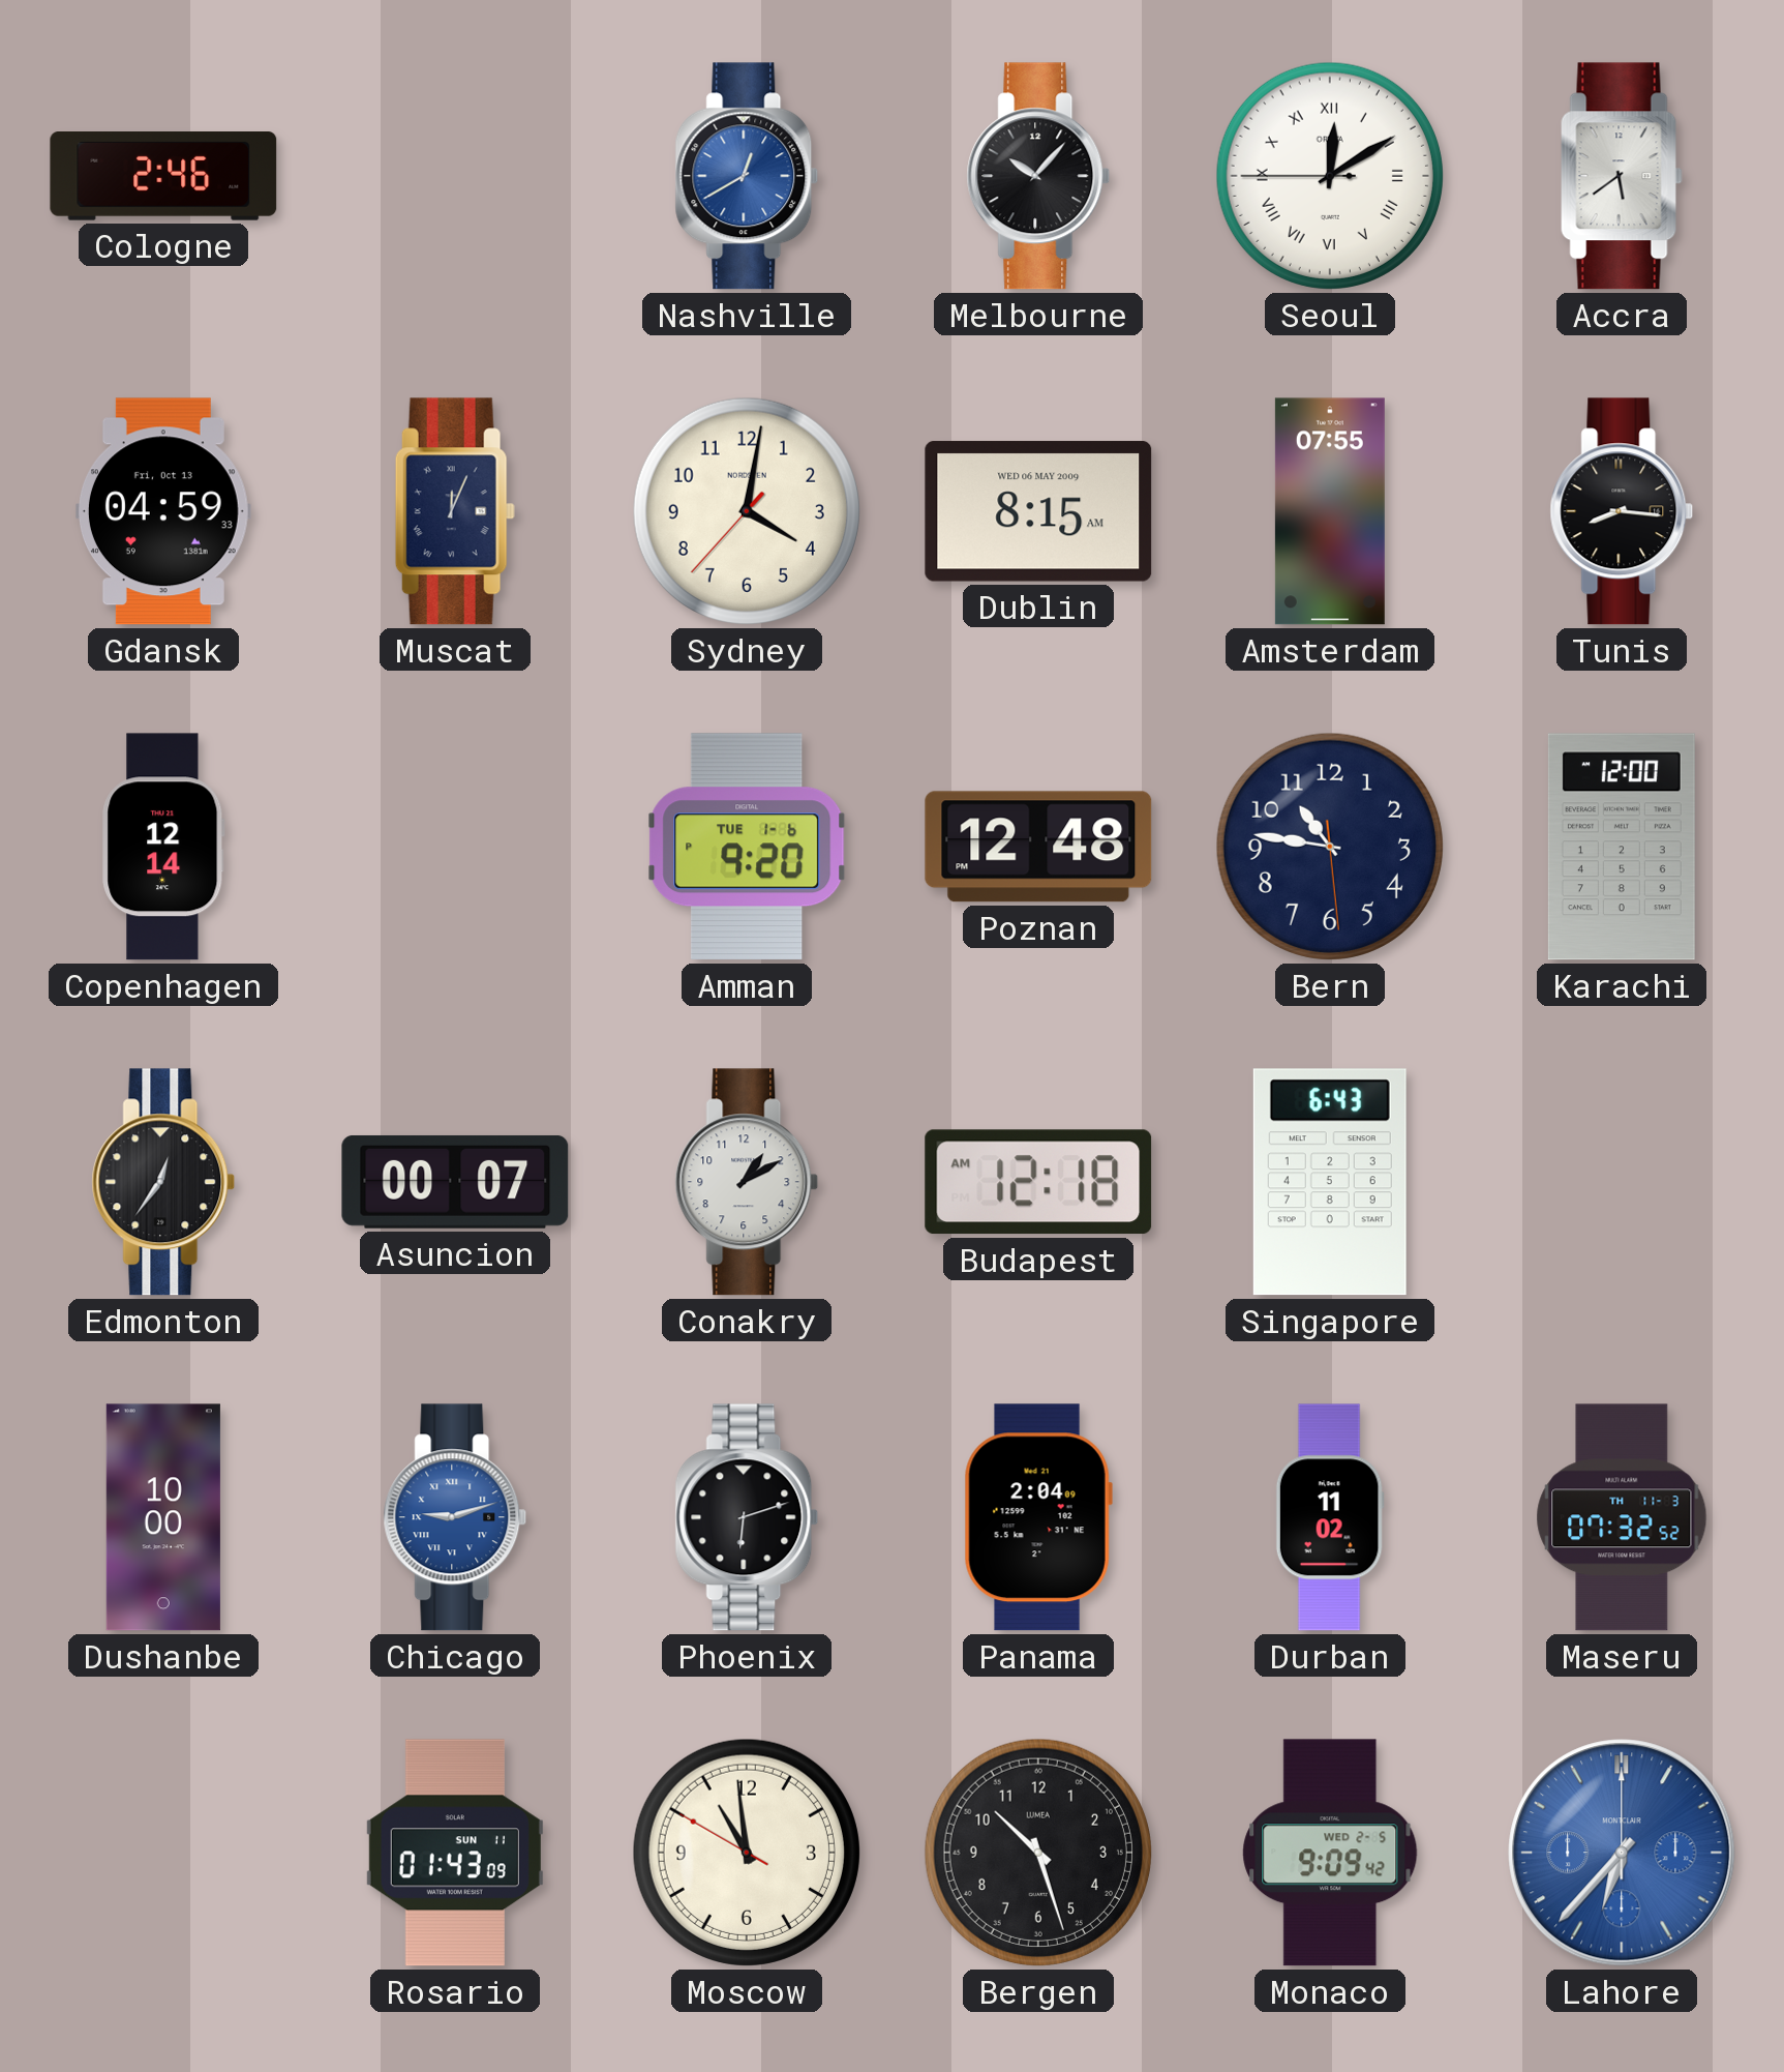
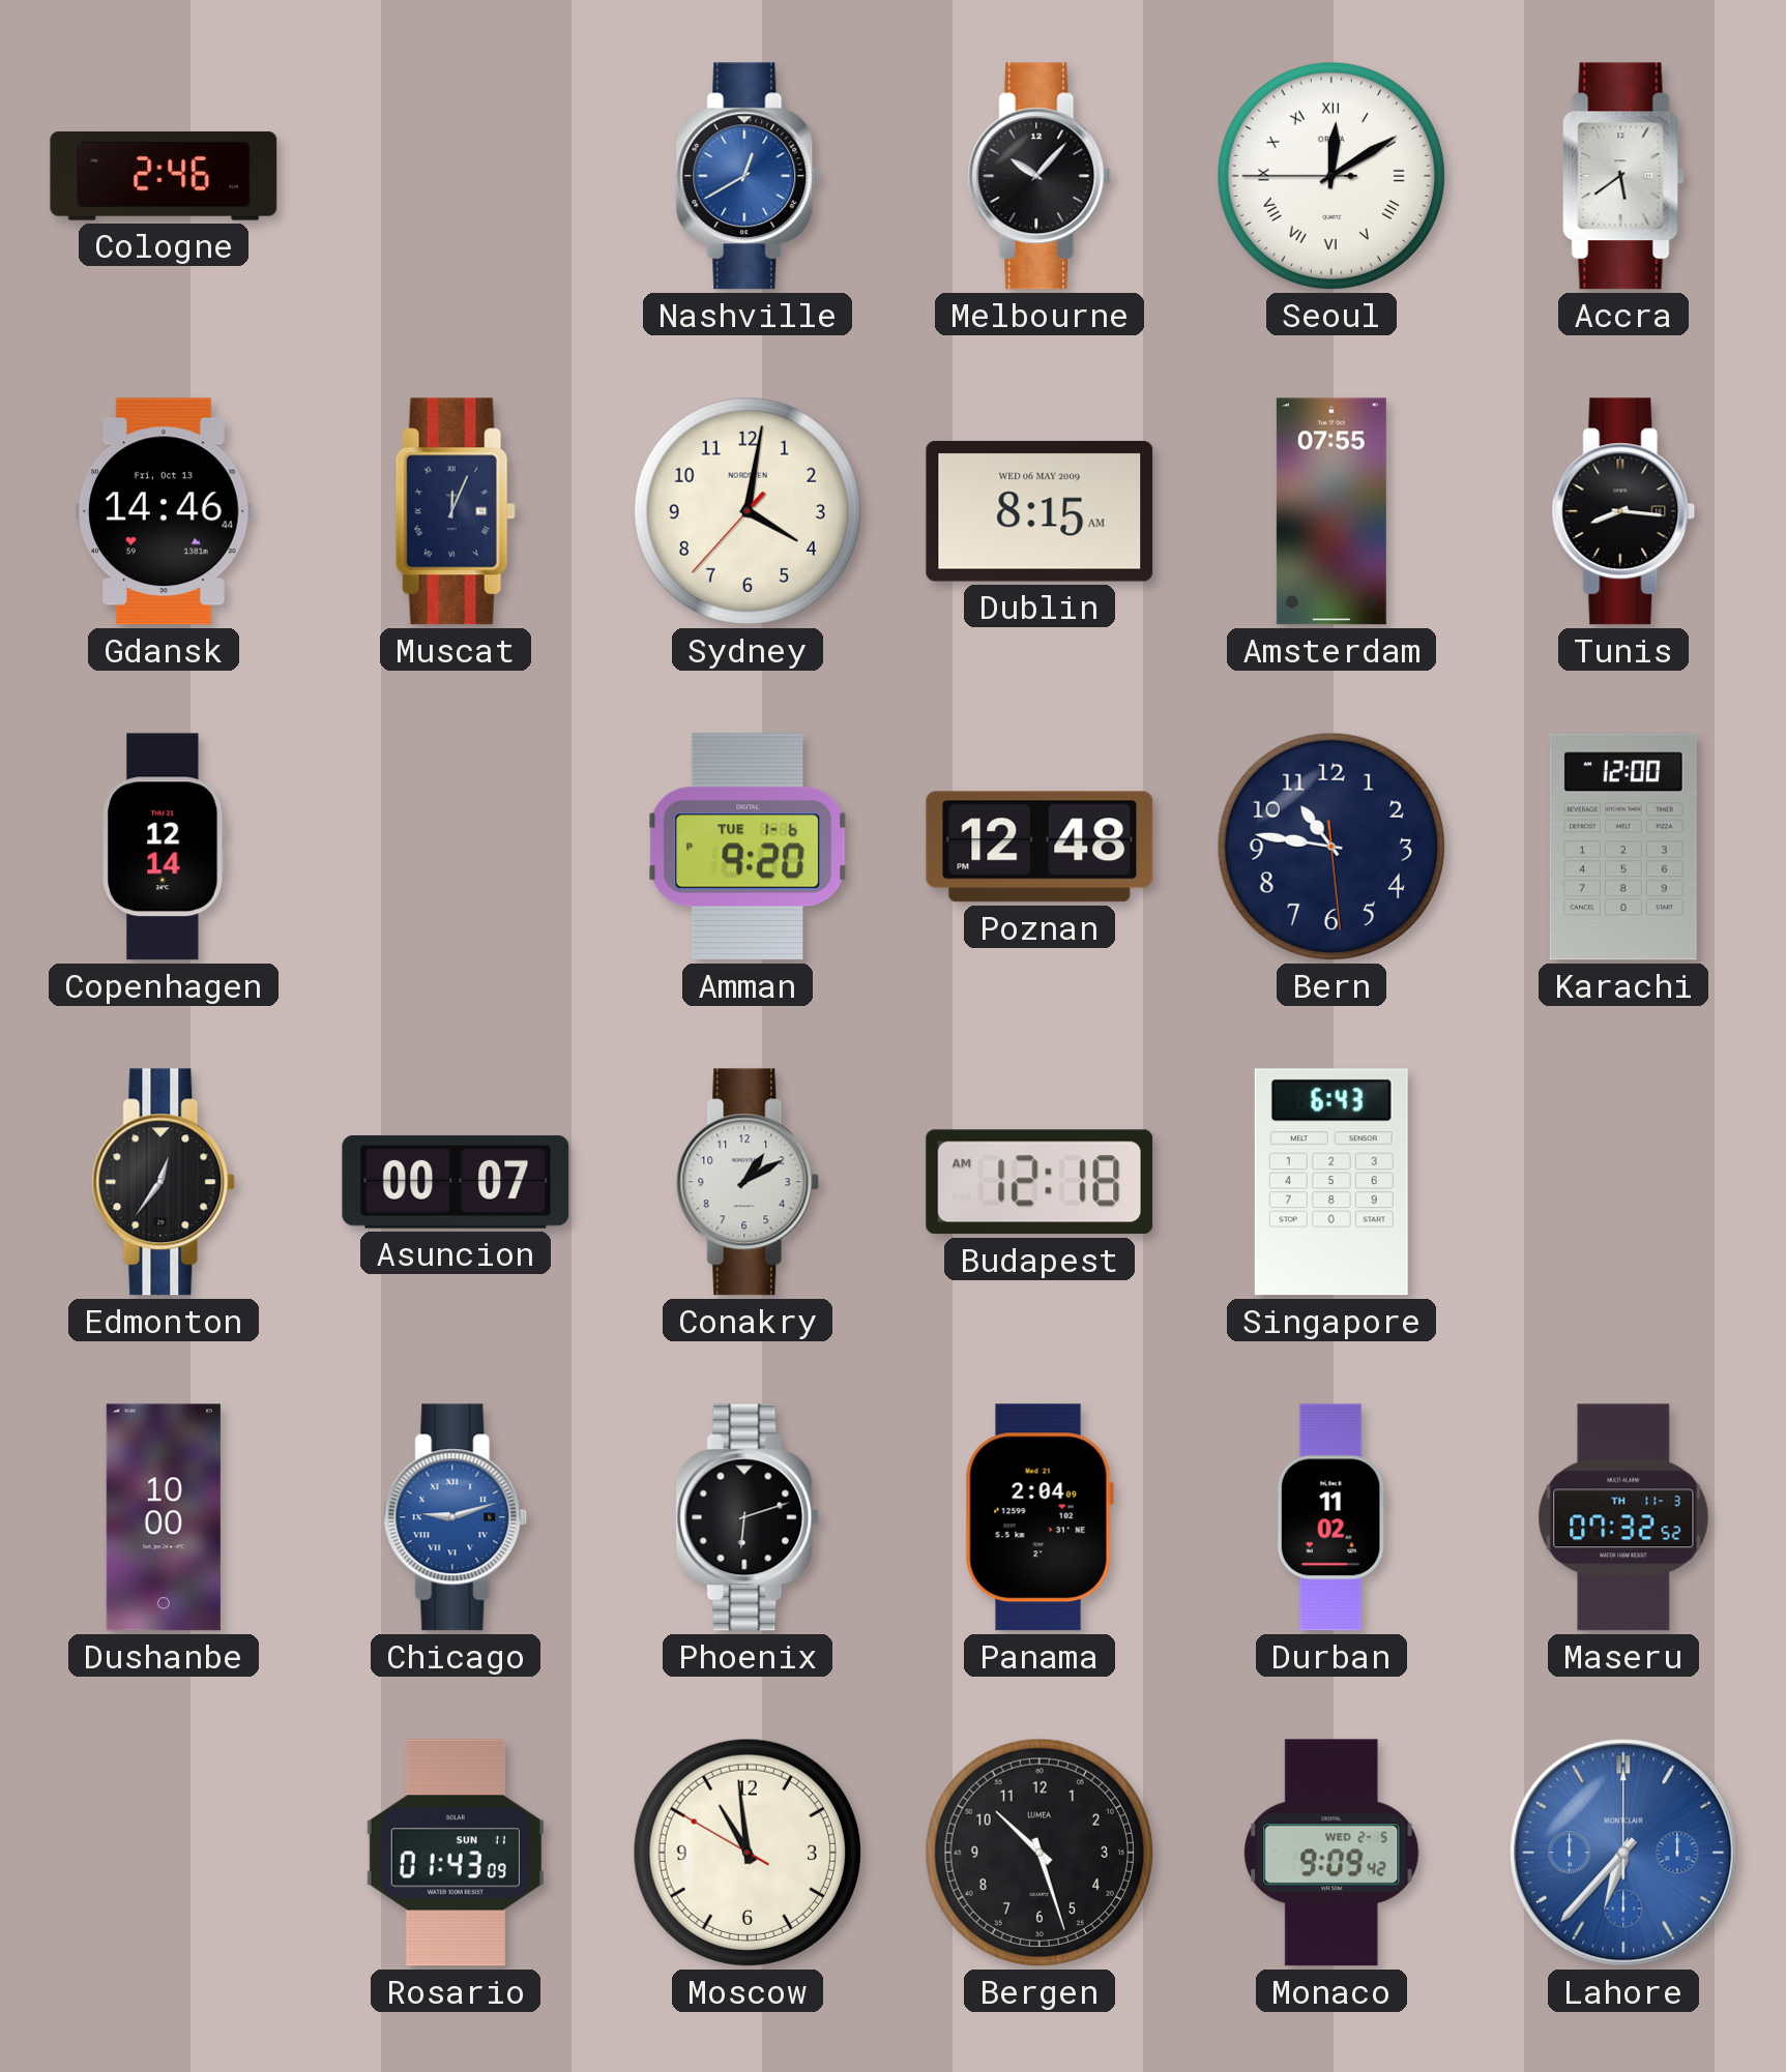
Gdansk: 04:59 -> 14:46 (164, 511)
